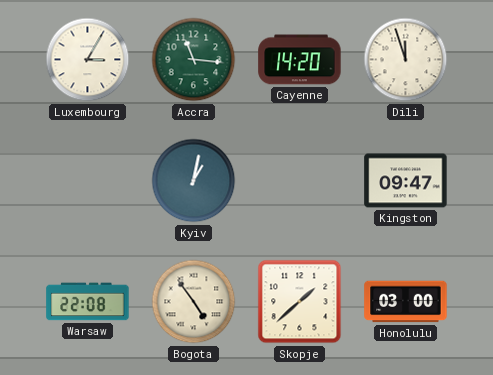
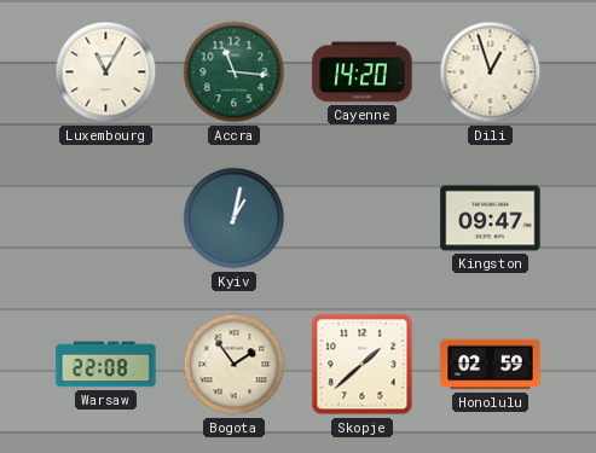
Luxembourg: 3:05 -> 11:05 (106, 72)
Dili: 11:57 -> 12:57 (491, 72)
Bogota: 4:54 -> 1:54 (235, 365)
Honolulu: 03:00 -> 02:59 (491, 365)
